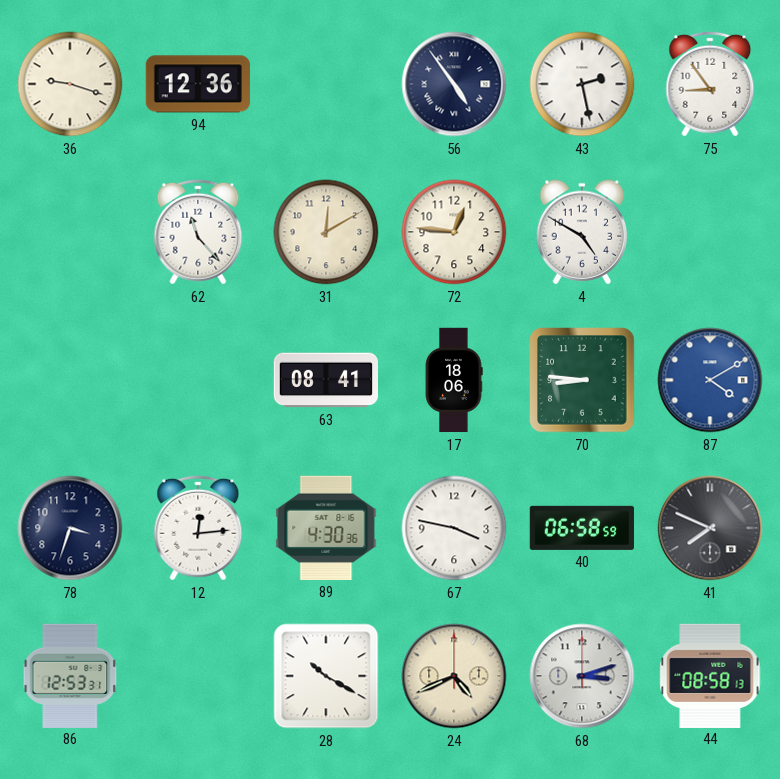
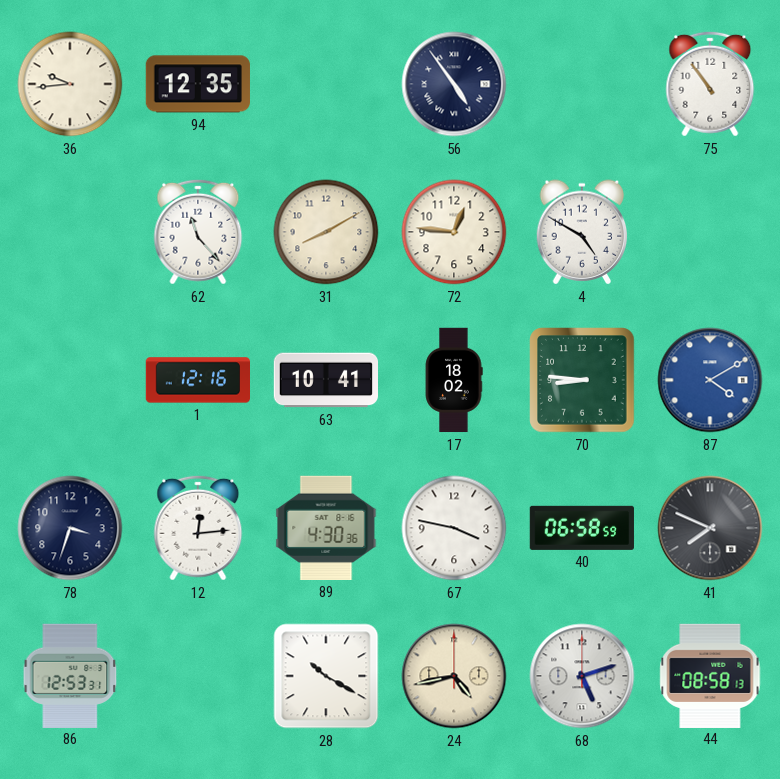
36: 9:18 -> 9:44 (70, 84)
94: 12:36 -> 12:35 (198, 84)
43: 2:28 -> none (582, 84)
75: 8:54 -> 10:54 (710, 84)
31: 12:10 -> 8:10 (326, 232)
1: none -> 12:16 (198, 380)
63: 08:41 -> 10:41 (326, 380)
17: 18:06 -> 18:02 (454, 380)
24: 4:41 -> 4:43 (454, 676)
68: 3:12 -> 5:12 (582, 676)
